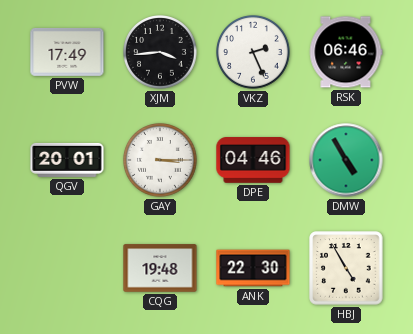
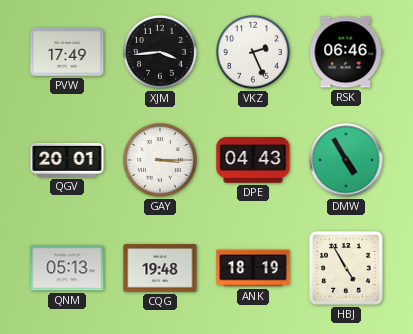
DPE: 04:46 -> 04:43 (253, 160)
QNM: none -> 05:13 (67, 268)
ANK: 22:30 -> 18:19 (253, 268)
